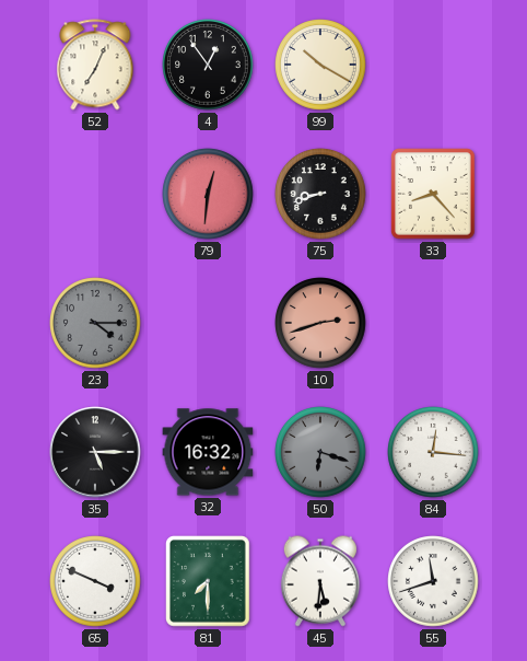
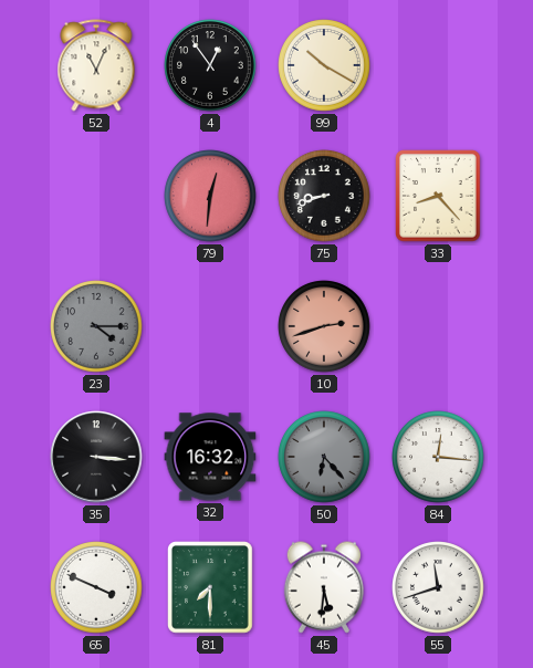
52: 7:04 -> 11:04 (96, 65)
35: 5:15 -> 3:16 (96, 457)
50: 6:18 -> 6:23 (324, 457)
